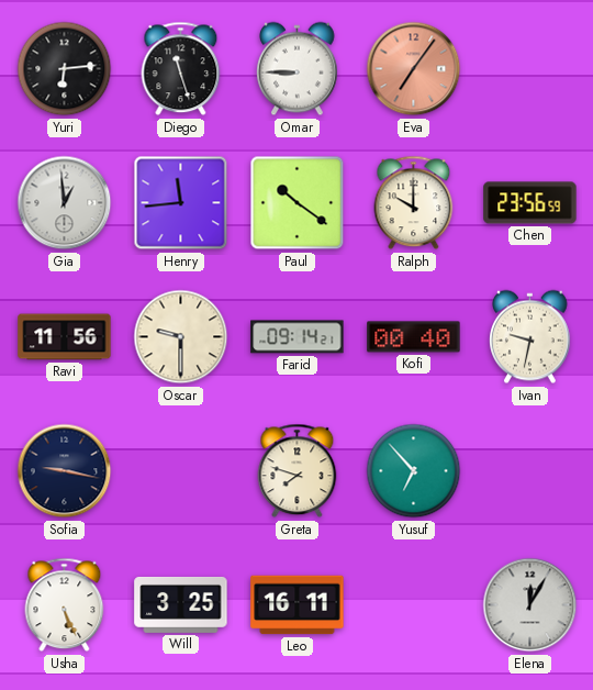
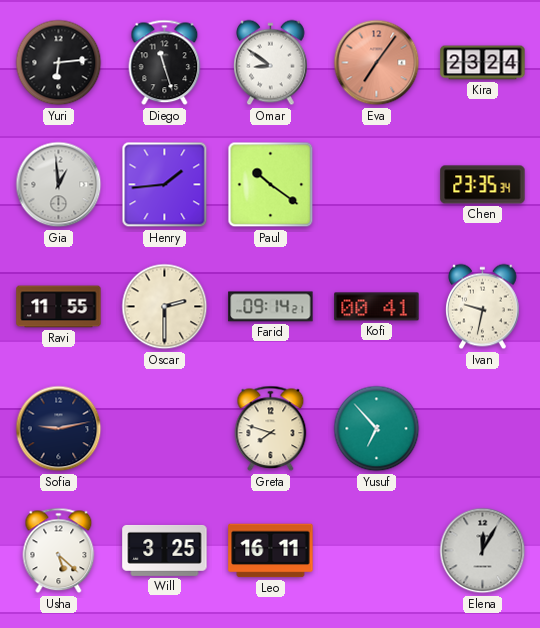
Omar: 8:45 -> 8:51 (271, 63)
Kira: none -> 23:24 (483, 63)
Henry: 11:44 -> 1:44 (165, 185)
Ralph: 10:00 -> none (414, 203)
Chen: 23:56 -> 23:35 (483, 185)
Ravi: 11:56 -> 11:55 (59, 307)
Oscar: 9:30 -> 2:30 (165, 307)
Kofi: 00:40 -> 00:41 (377, 307)
Sofia: 9:17 -> 9:13 (59, 429)
Usha: 5:26 -> 5:22 (59, 551)
